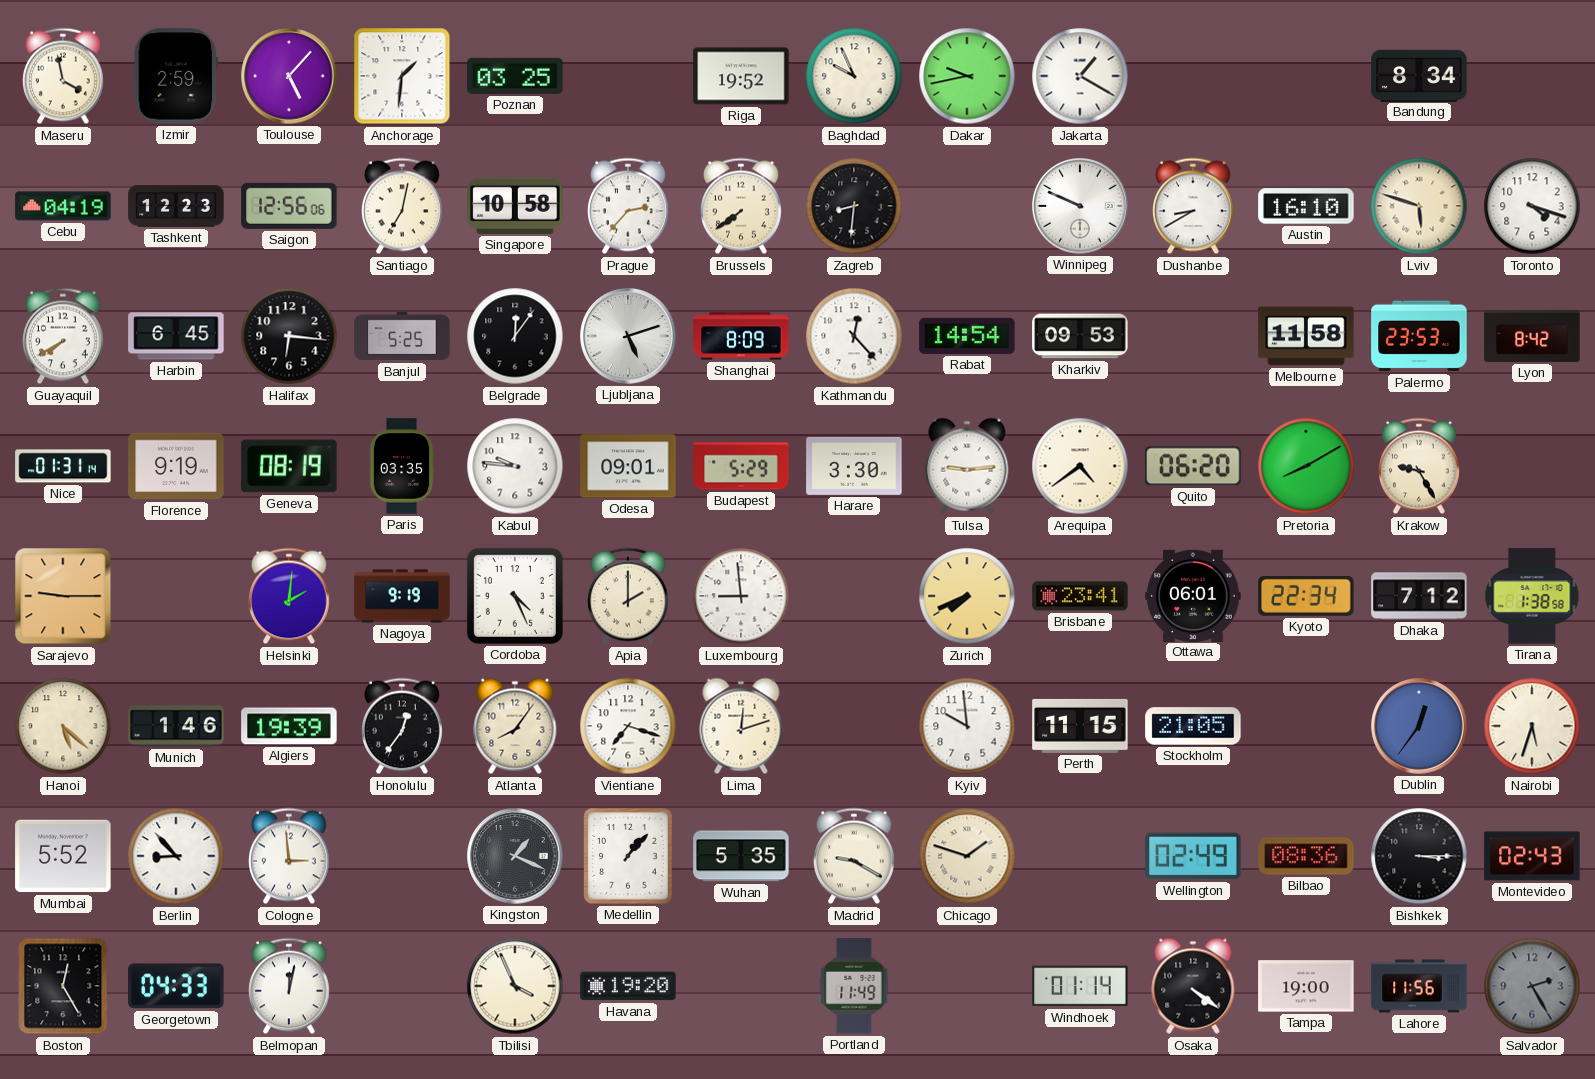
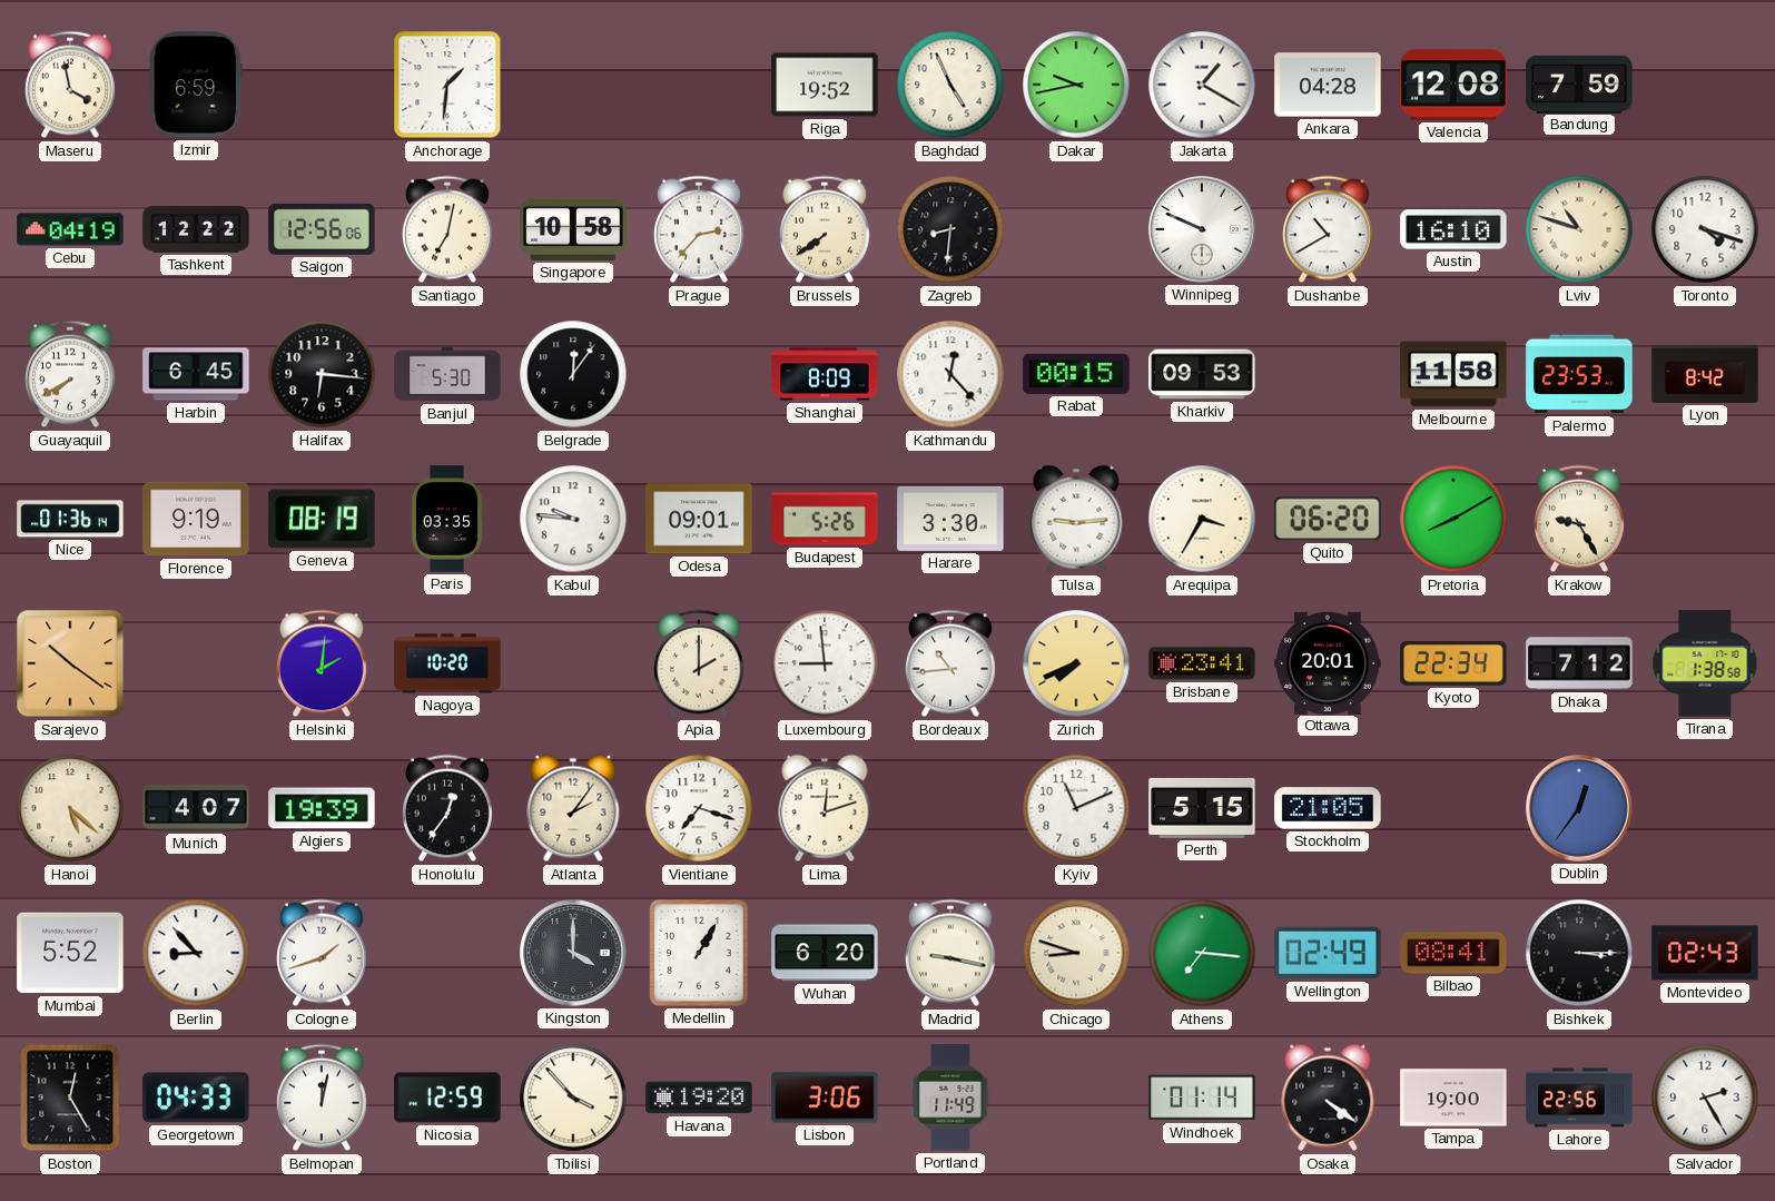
Izmir: 2:59 -> 6:59 (196, 85)
Toulouse: 5:07 -> none (289, 76)
Poznan: 03:25 -> none (515, 76)
Baghdad: 9:56 -> 4:56 (950, 85)
Ankara: none -> 04:28 (1328, 85)
Valencia: none -> 12:08 (1453, 85)
Bandung: 8:34 -> 7:59 (1579, 83)
Tashkent: 12:23 -> 12:22 (196, 229)
Dushanbe: 8:40 -> 10:40 (1329, 229)
Lviv: 5:48 -> 10:48 (1579, 229)
Banjul: 5:25 -> 5:30 (447, 374)
Ljubljana: 5:12 -> none (628, 336)
Rabat: 14:54 -> 00:15 (1076, 374)
Nice: 01:31 -> 01:36 (70, 519)
Budapest: 5:29 -> 5:26 (825, 519)
Arequipa: 4:39 -> 3:35 (1202, 519)
Sarajevo: 9:15 -> 10:21 (70, 663)
Nagoya: 9:19 -> 10:20 (447, 663)
Cordoba: 4:26 -> none (515, 596)
Bordeaux: none -> 10:44 (951, 663)
Ottawa: 06:01 -> 20:01 (1328, 662)
Munich: 1:46 -> 4:07 (196, 808)
Atlanta: 8:06 -> 2:06 (573, 808)
Kyiv: 9:59 -> 11:11 (1076, 808)
Perth: 11:15 -> 5:15 (1202, 808)
Nairobi: 5:33 -> none (1532, 726)
Cologne: 2:59 -> 1:42 (323, 953)
Kingston: 1:19 -> 4:00 (573, 953)
Medellin: 1:07 -> 1:05 (699, 953)
Wuhan: 5:35 -> 6:20 (825, 953)
Madrid: 9:20 -> 9:17 (951, 953)
Chicago: 1:48 -> 8:48 (1076, 953)
Athens: none -> 7:16 (1202, 953)
Bilbao: 08:36 -> 08:41 (1453, 953)
Nicosia: none -> 12:59 (447, 1097)
Tbilisi: 3:56 -> 3:53 (573, 1097)
Lisbon: none -> 3:06 (825, 1097)
Lahore: 11:56 -> 22:56 (1579, 1097)
Salvador dial: grey -> white (1705, 1097)
